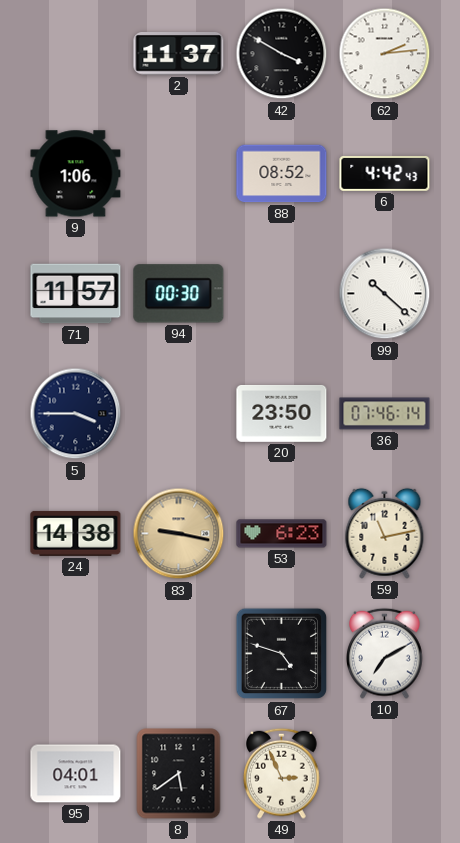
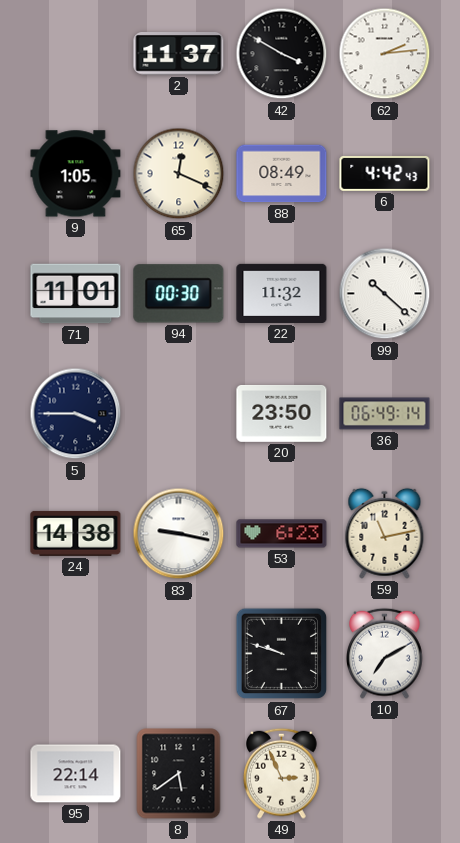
9: 1:06 -> 1:05 (76, 174)
65: none -> 12:19 (179, 174)
88: 08:52 -> 08:49 (282, 174)
71: 11:57 -> 11:01 (76, 294)
22: none -> 11:32 (282, 293)
36: 07:46 -> 06:49 (385, 414)
83 dial: champagne -> white (179, 534)
67: 4:48 -> 9:48 (282, 654)
95: 04:01 -> 22:14 (76, 774)
